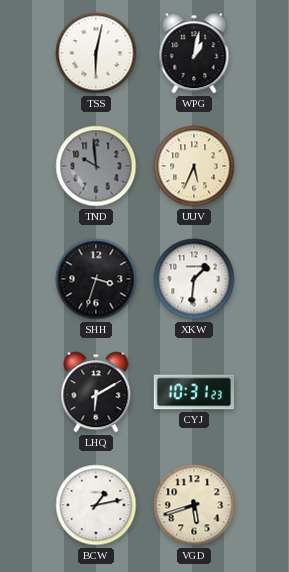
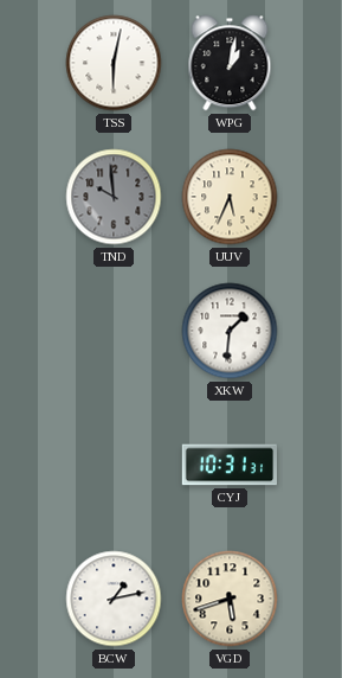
SHH: 3:33 -> none (96, 279)
LHQ: 6:10 -> none (96, 392)
CYJ: 10:31:23 -> 10:31:31 (228, 465)
